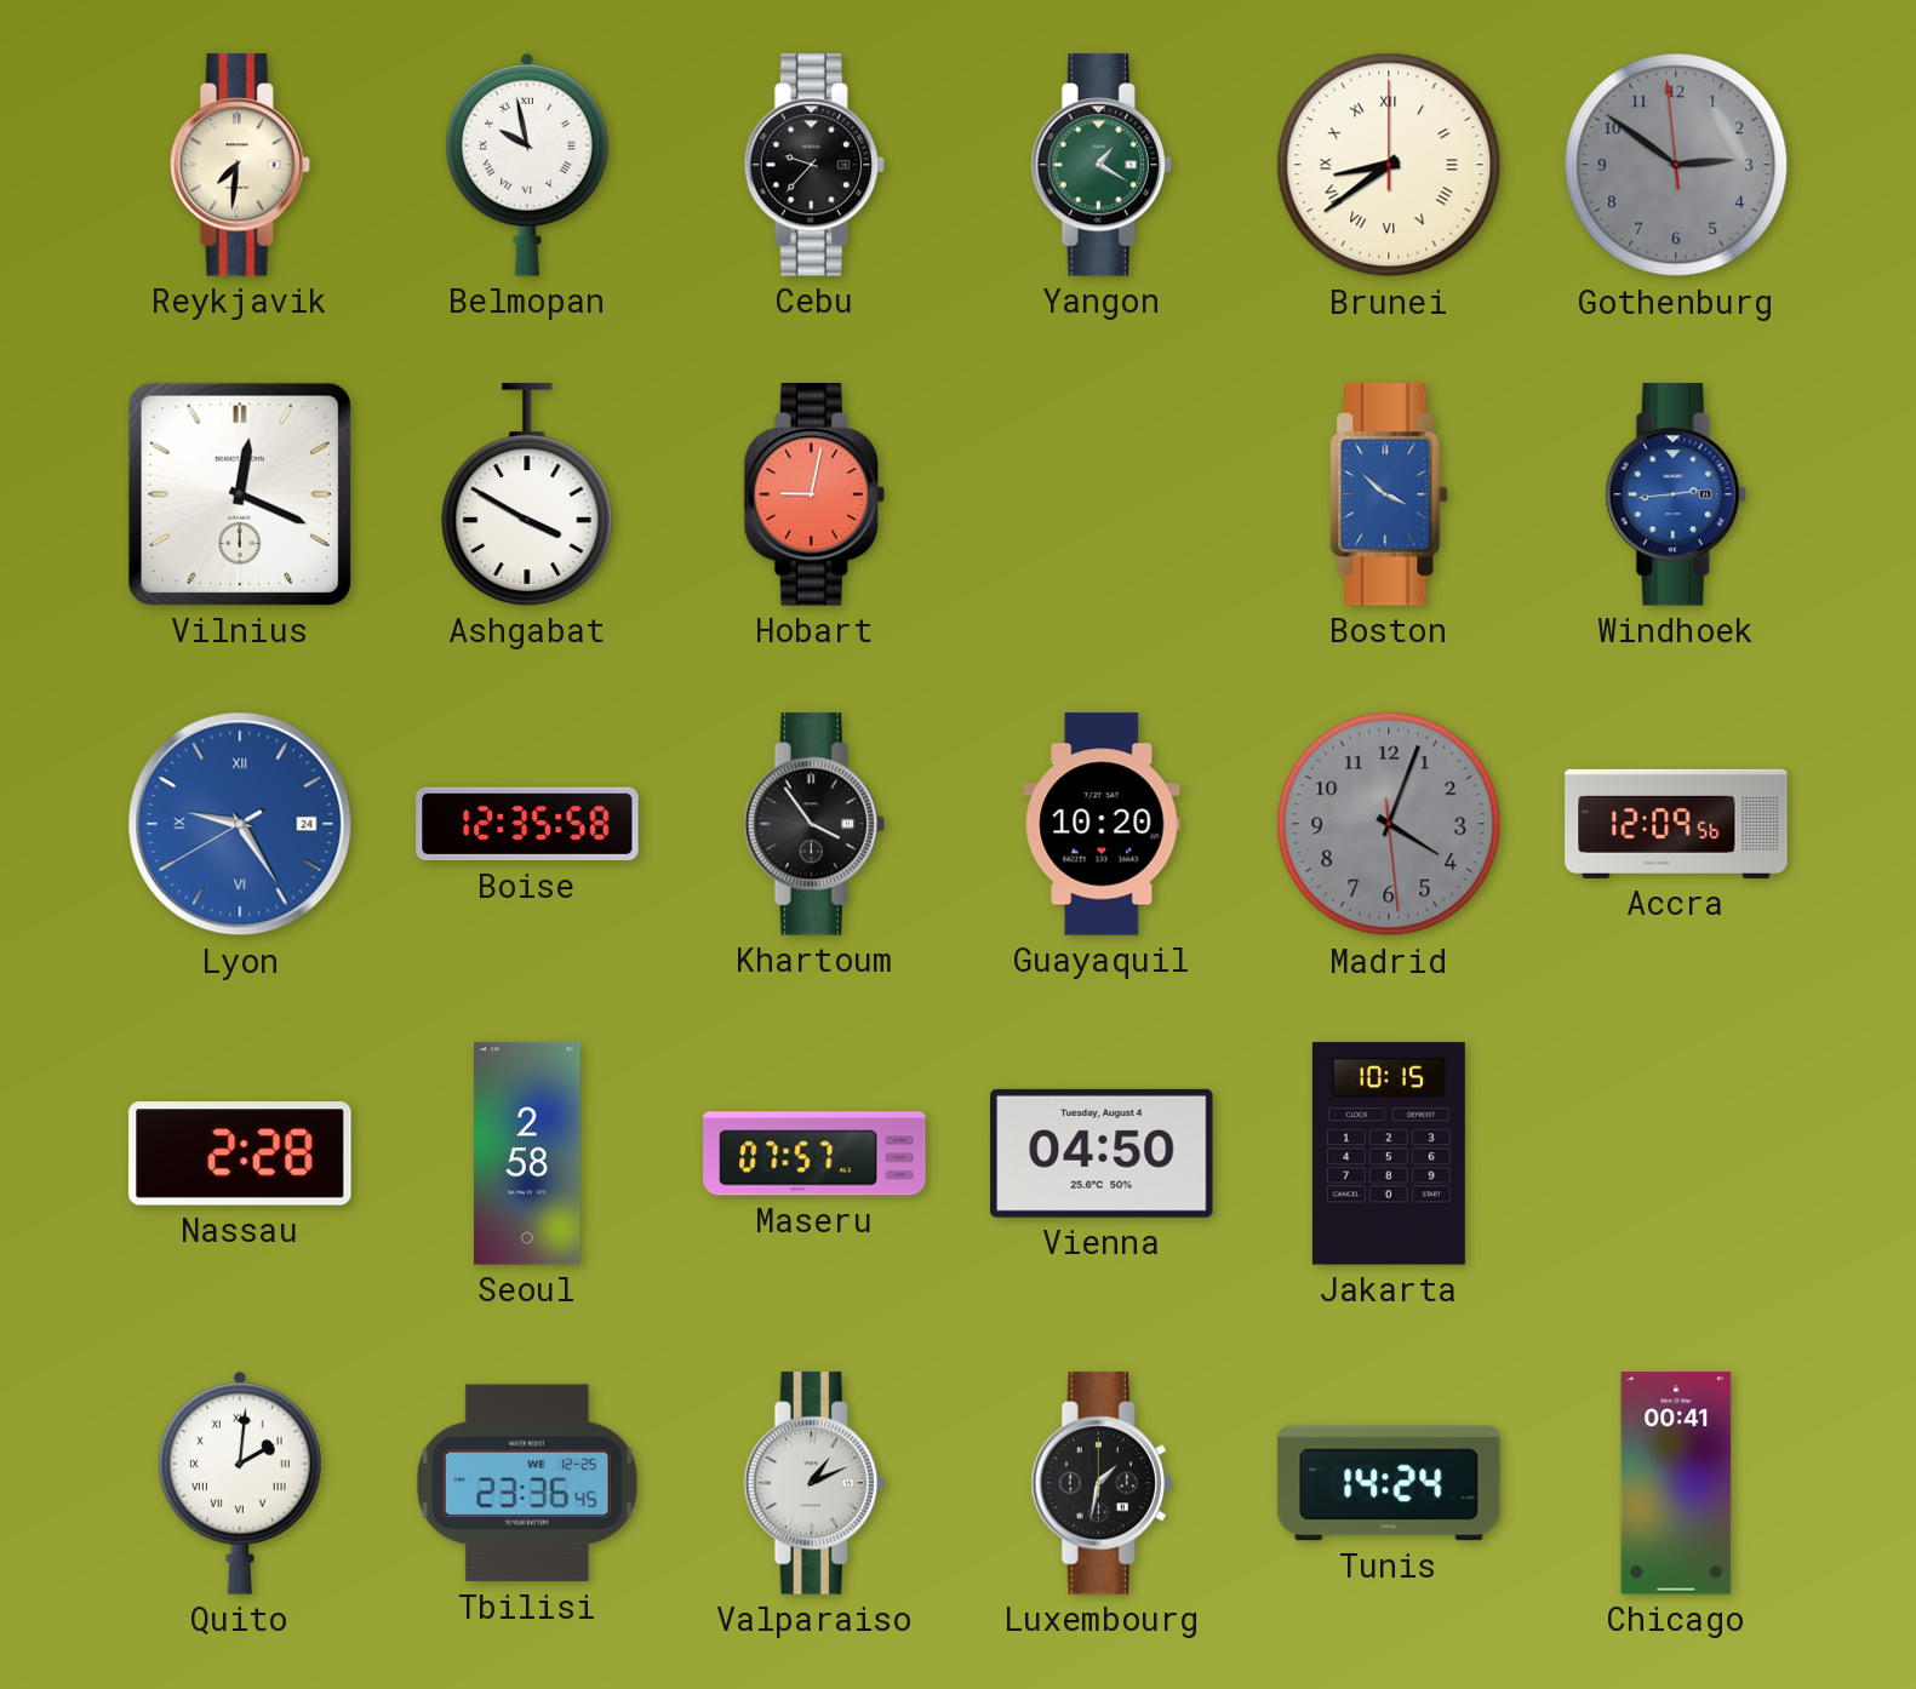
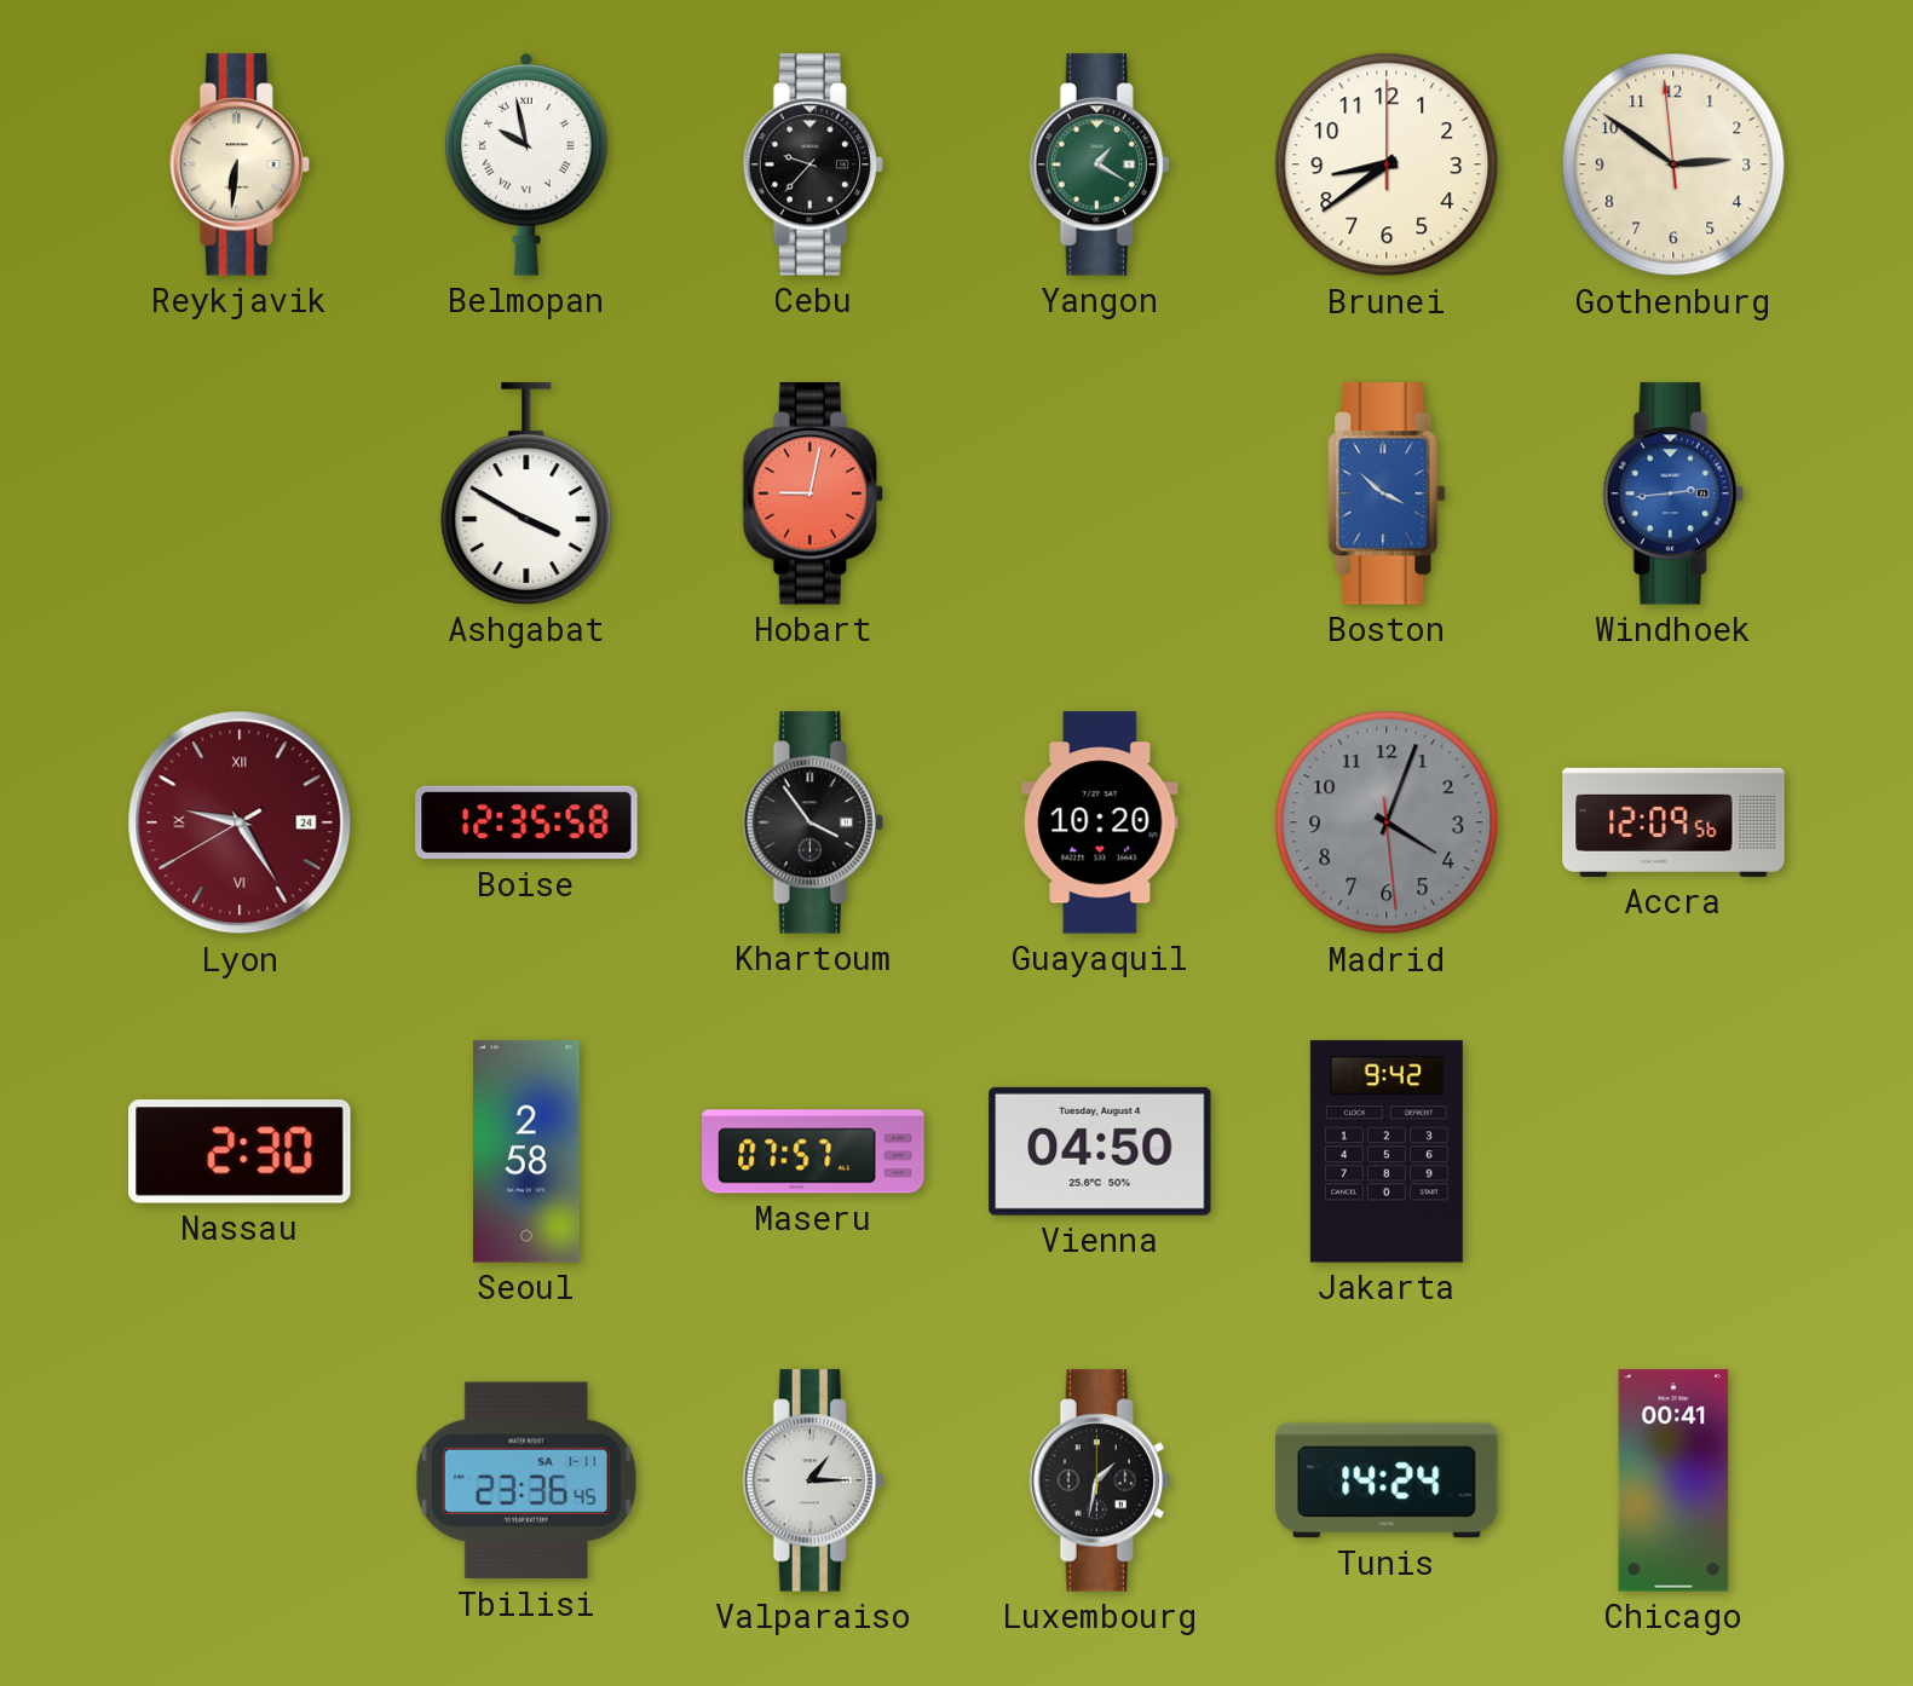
Reykjavik: 7:31 -> 6:31 (240, 164)
Brunei numerals: Roman -> Arabic (1387, 164)
Gothenburg dial: grey -> cream (1673, 164)
Vilnius: 12:19 -> none (240, 494)
Lyon dial: blue -> burgundy (240, 822)
Nassau: 2:28 -> 2:30 (240, 1151)
Jakarta: 10:15 -> 9:42 (1387, 1151)
Quito: 2:01 -> none (240, 1483)
Tbilisi date: WE 12-25 -> SA 1-11 (526, 1480)
Valparaiso: 1:11 -> 1:15 (813, 1480)
